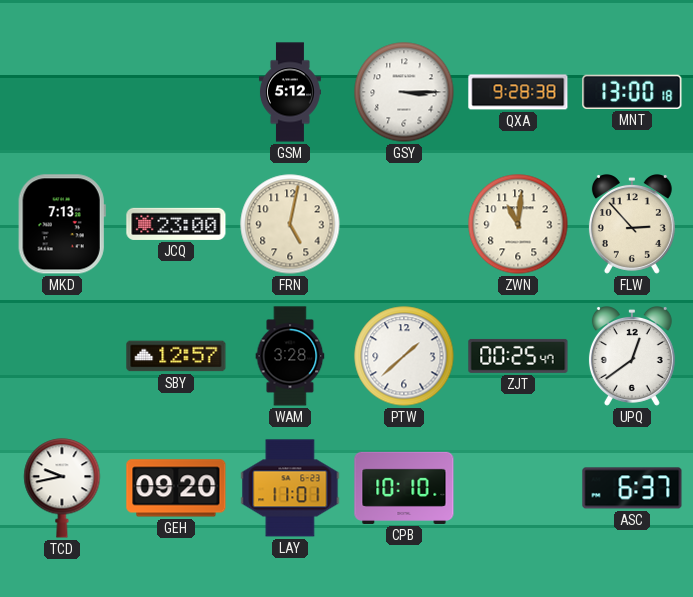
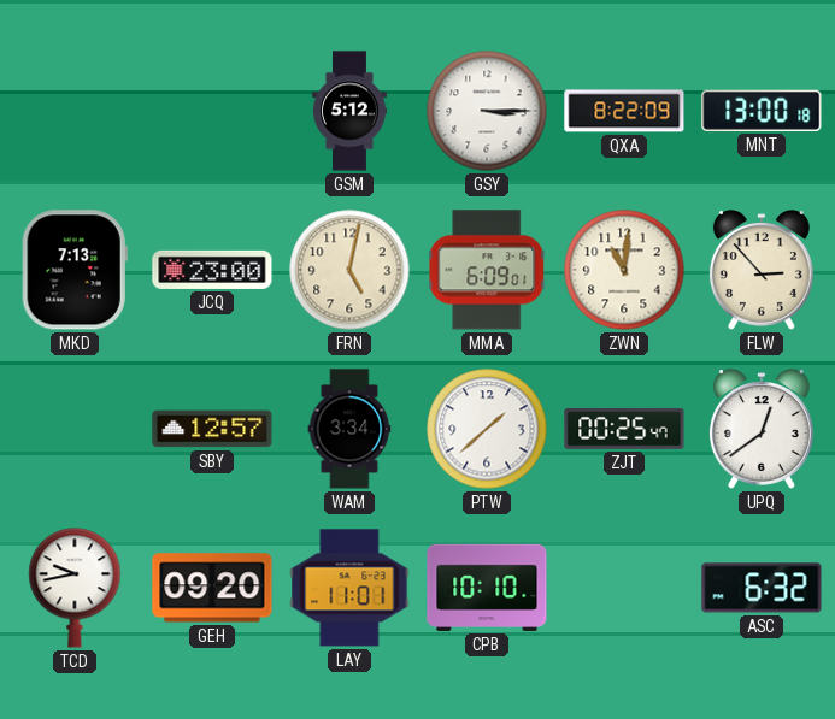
QXA: 9:28 -> 8:22 (624, 111)
MMA: none -> 6:09 (488, 270)
WAM: 3:28 -> 3:34 (349, 429)
ASC: 6:37 -> 6:32 (762, 588)
